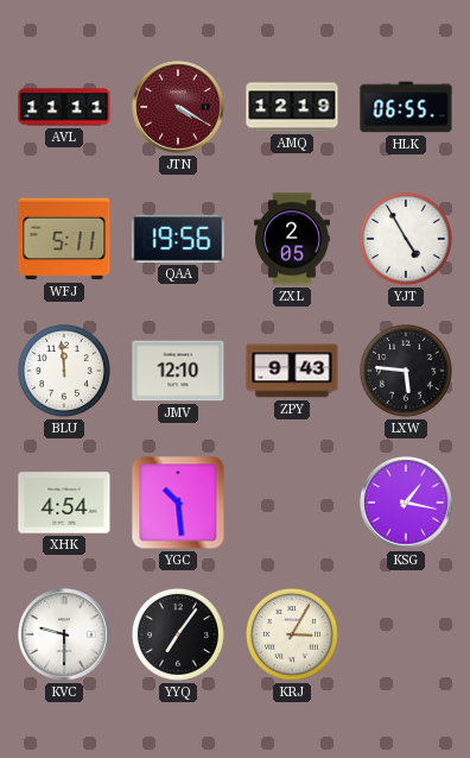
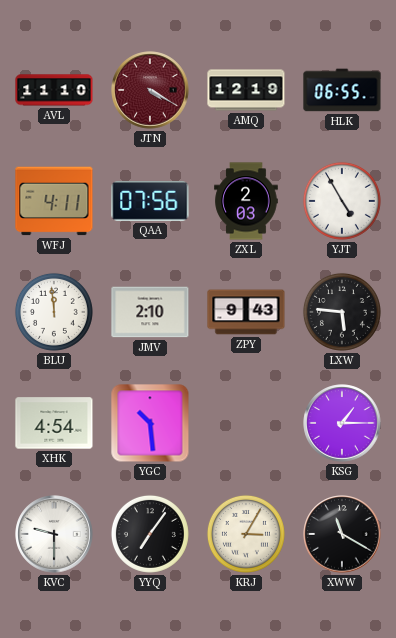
AVL: 11:11 -> 11:10 (54, 90)
WFJ: 5:11 -> 4:11 (54, 201)
QAA: 19:56 -> 07:56 (150, 201)
ZXL: 2:05 -> 2:03 (246, 201)
JMV: 12:10 -> 2:10 (150, 312)
KSG: 1:17 -> 1:15 (342, 423)
XWW: none -> 11:20 (342, 534)
